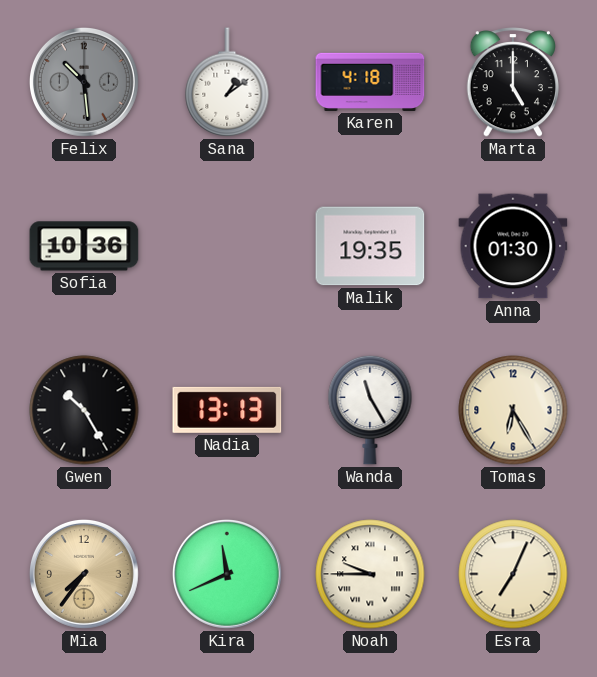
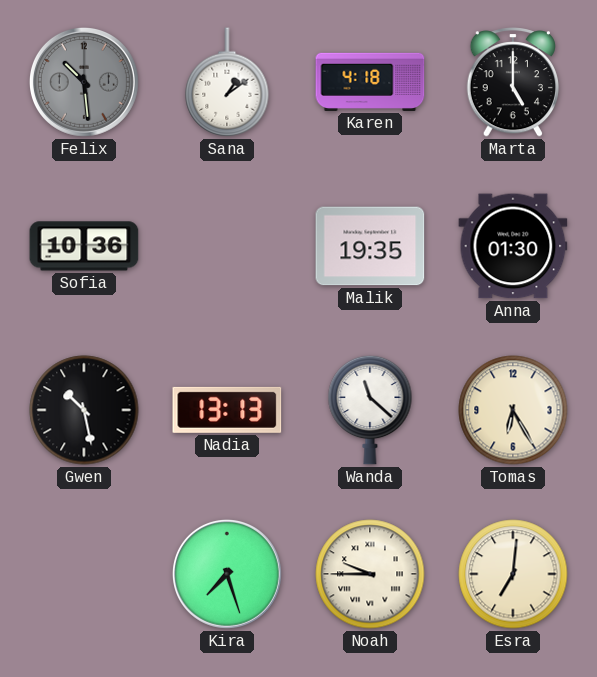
Gwen: 10:25 -> 10:28 (84, 410)
Wanda: 11:25 -> 11:22 (370, 410)
Mia: 7:36 -> none (84, 574)
Kira: 11:41 -> 7:27 (227, 574)
Esra: 7:04 -> 7:01 (513, 574)
